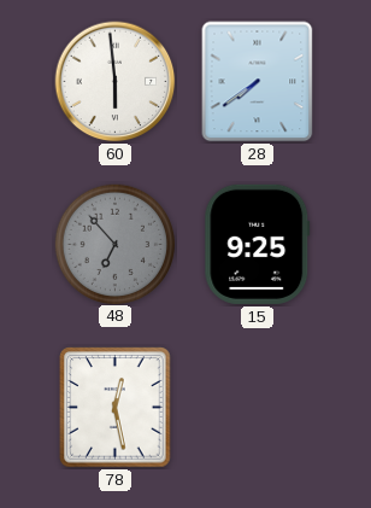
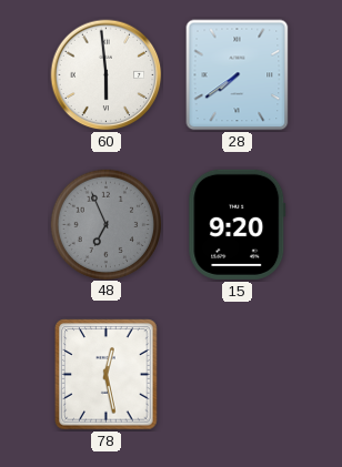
48: 6:53 -> 6:56 (105, 224)
15: 9:25 -> 9:20 (238, 224)
